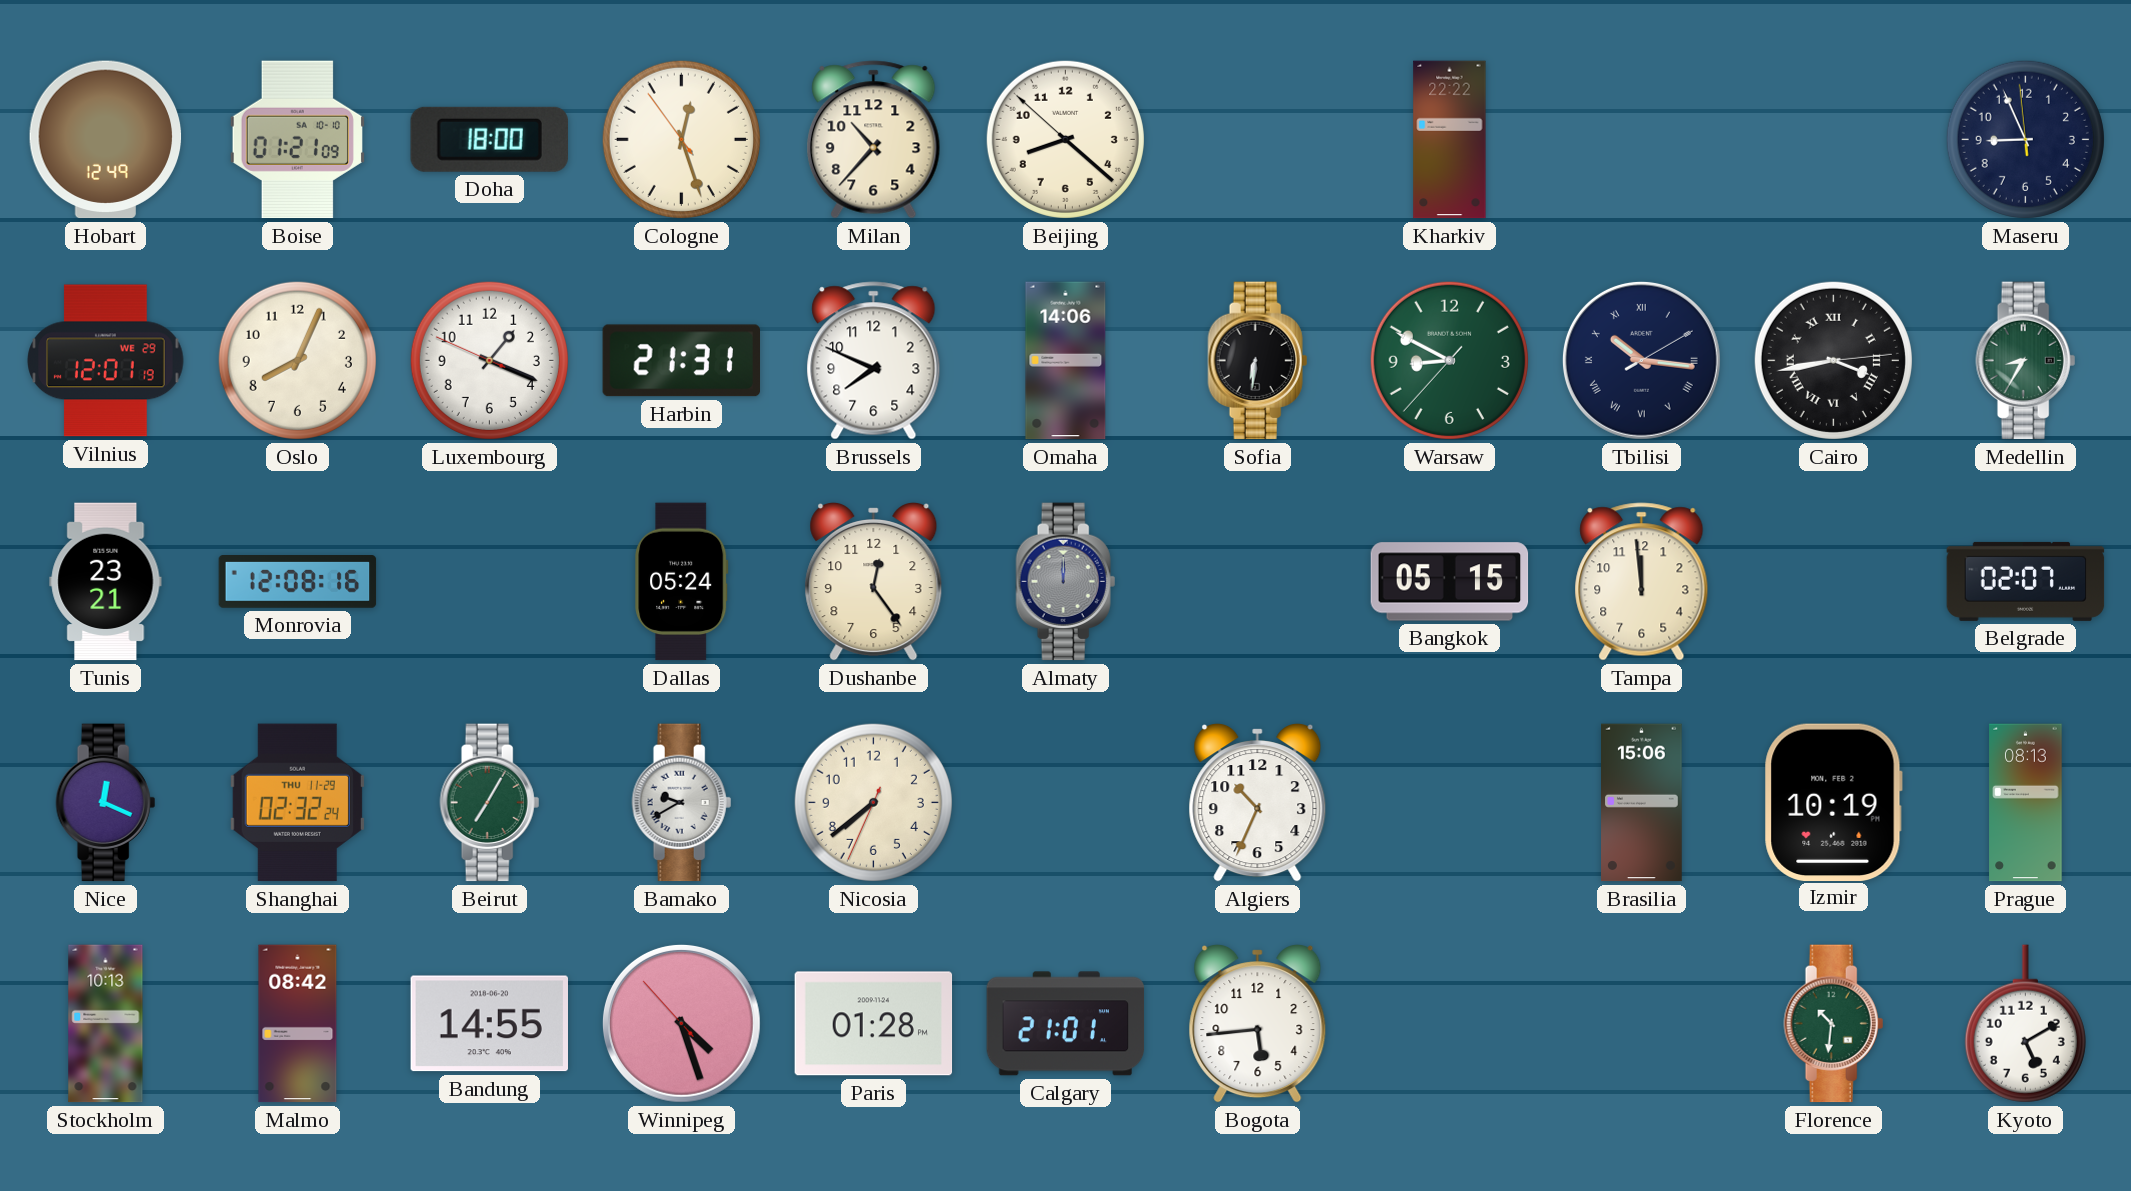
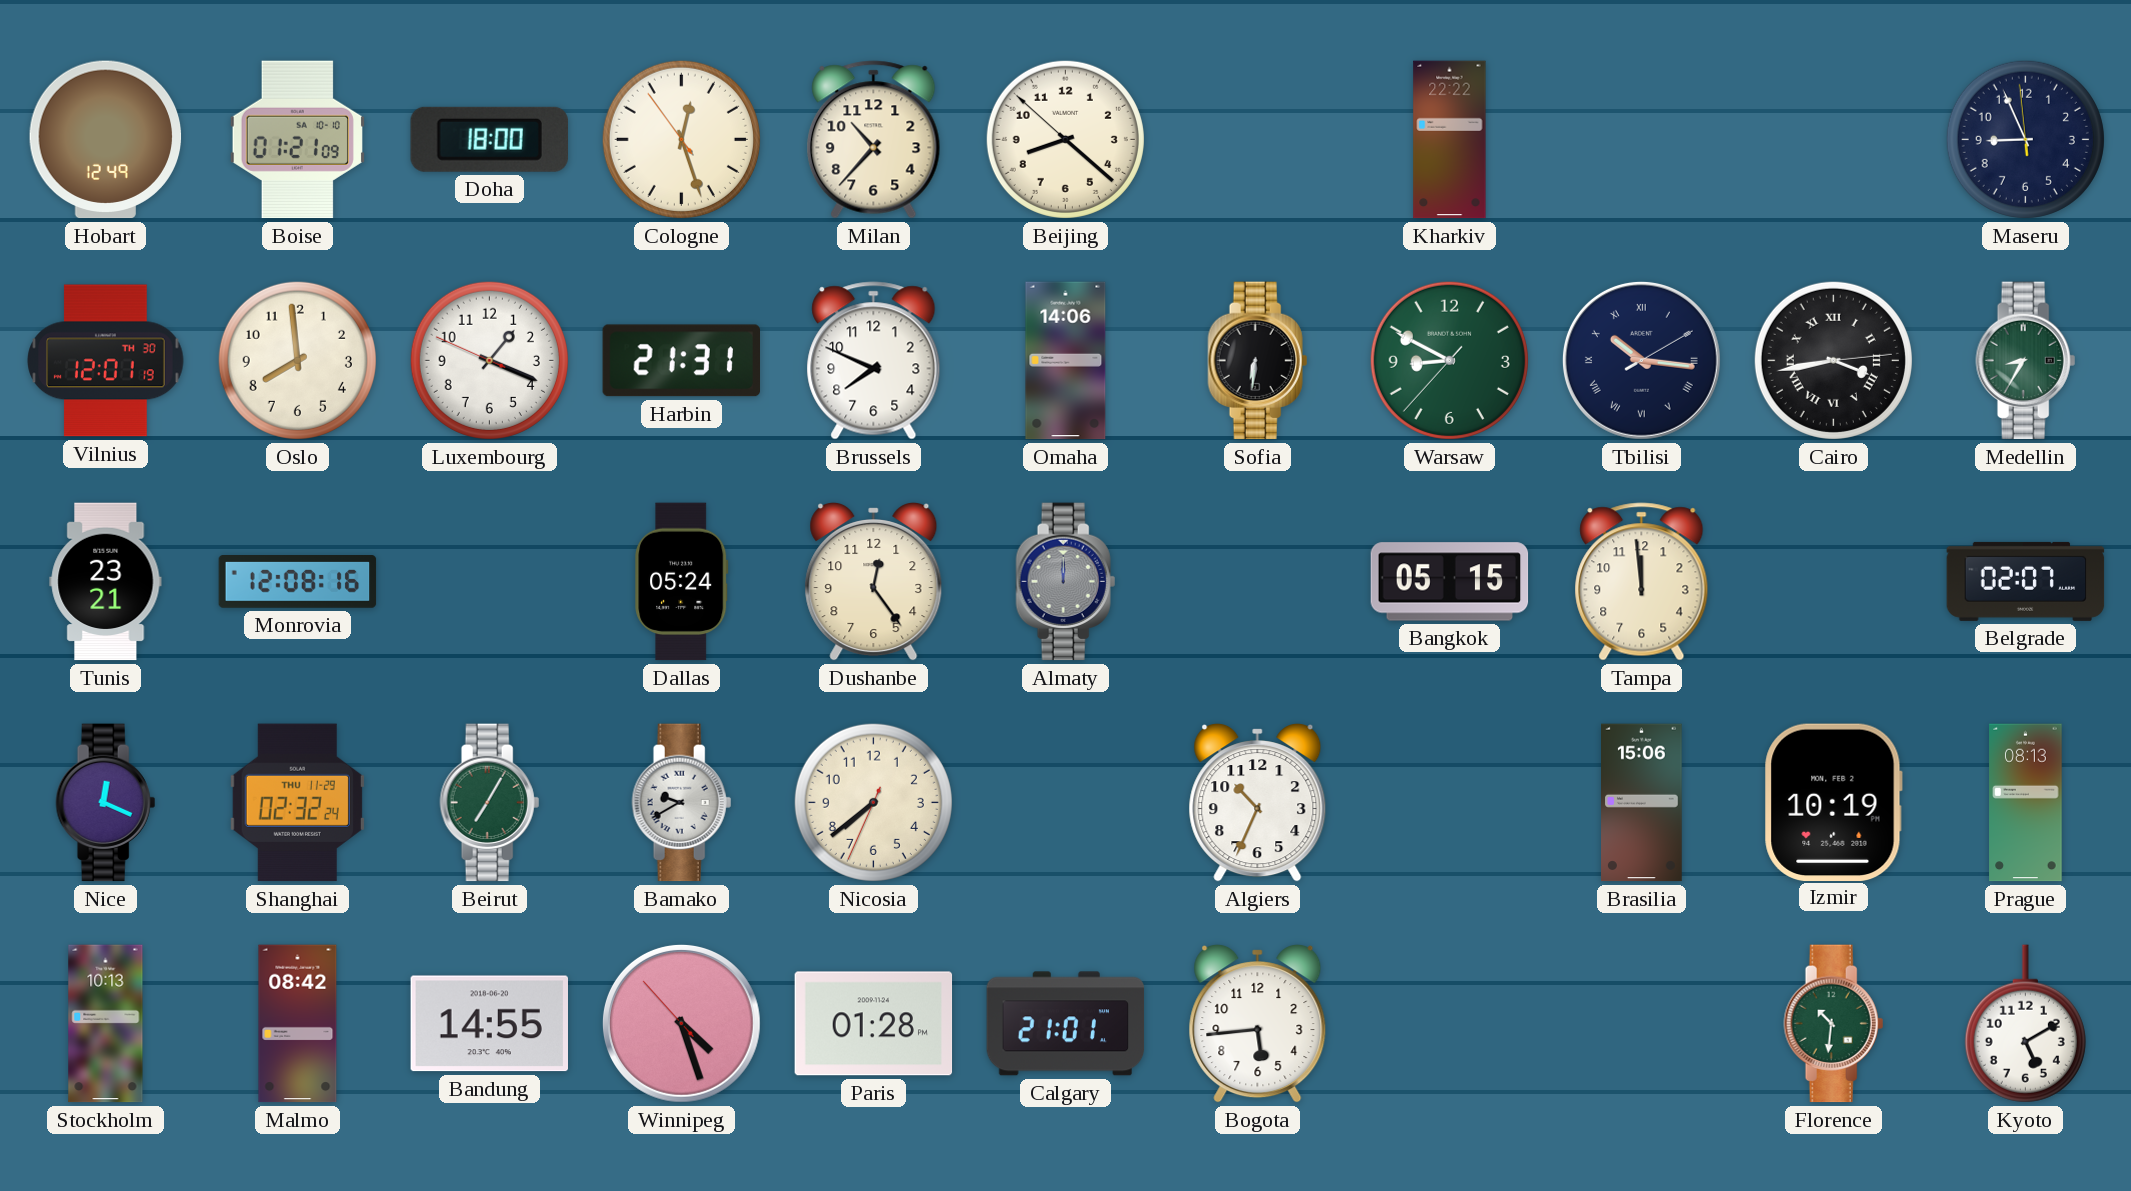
Vilnius date: WE 29 -> TH 30 (106, 361)
Oslo: 8:04 -> 7:59 (297, 360)
